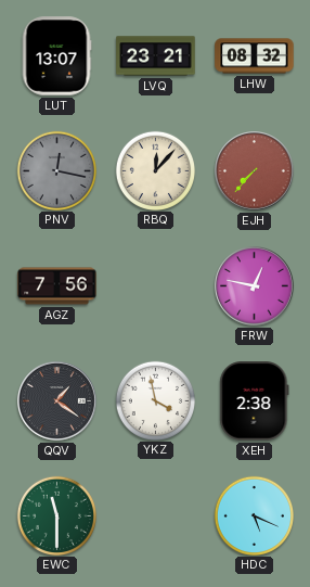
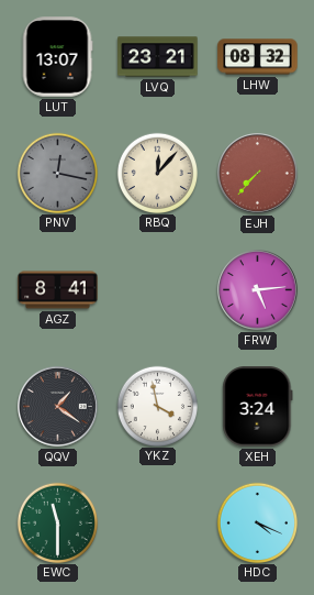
AGZ: 7:56 -> 8:41 (58, 290)
FRW: 12:47 -> 5:14 (258, 290)
XEH: 2:38 -> 3:24 (258, 407)
HDC: 5:19 -> 4:19 (257, 522)
